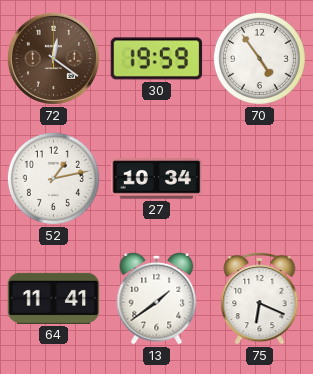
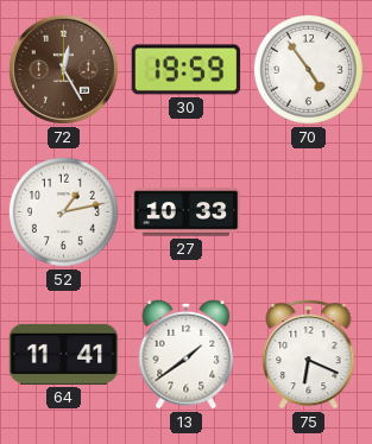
72: 12:21 -> 12:25 (63, 69)
27: 10:34 -> 10:33 (187, 213)
